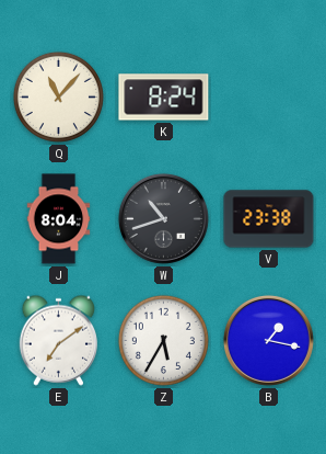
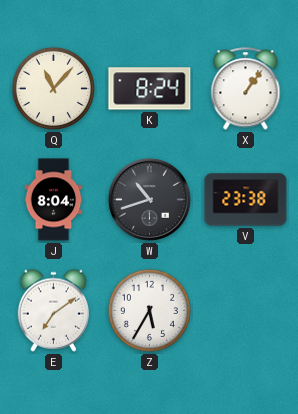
X: none -> 1:06 (246, 89)
B: 1:17 -> none (268, 340)
